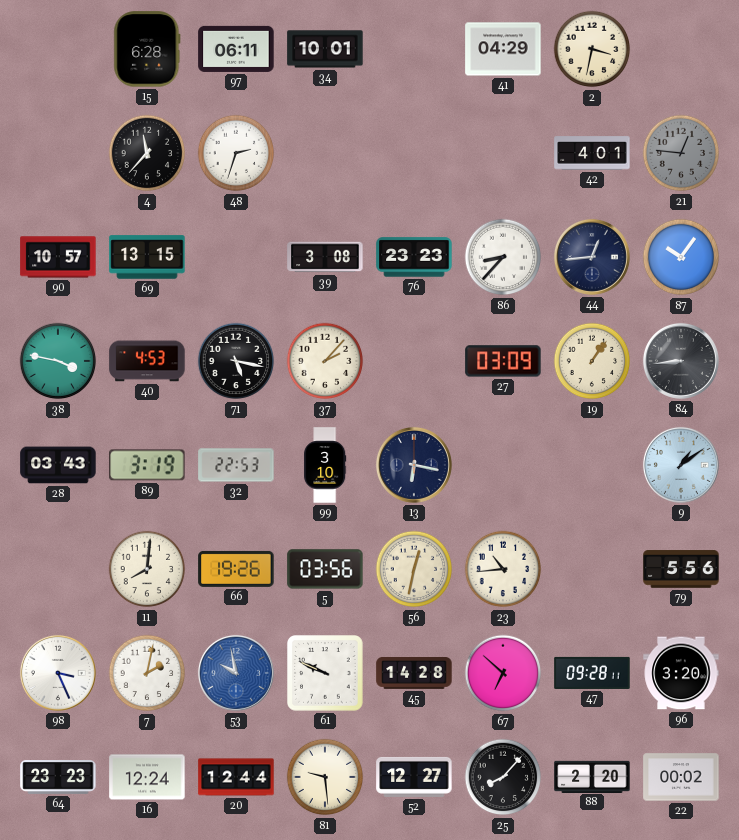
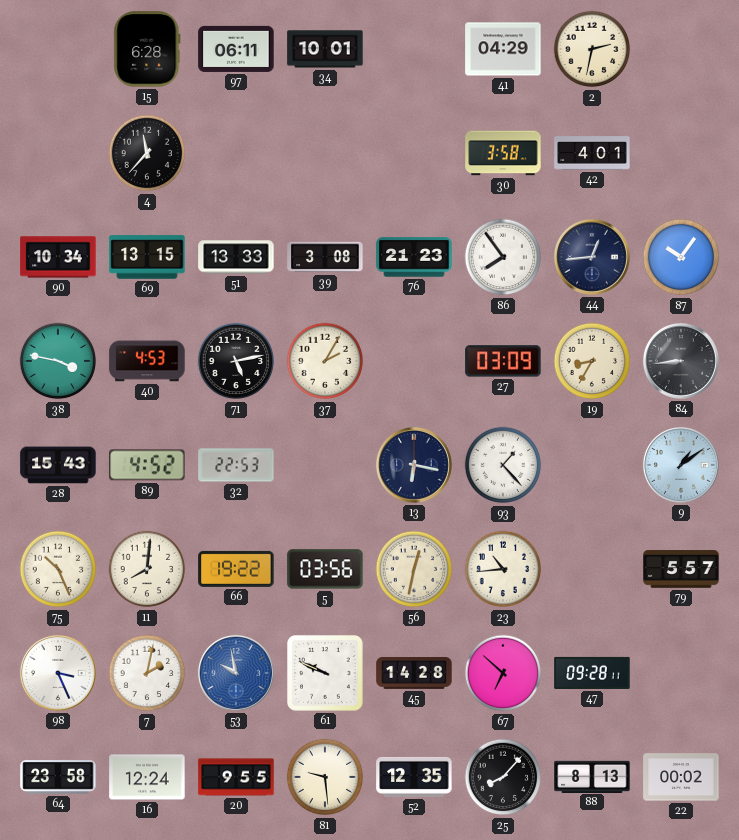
2: 3:32 -> 2:32 (592, 49)
48: 2:33 -> none (236, 153)
30: none -> 3:58 (503, 153)
21: 12:46 -> none (681, 153)
90: 10:57 -> 10:34 (58, 257)
51: none -> 13:33 (236, 257)
76: 23:23 -> 21:23 (414, 257)
86: 8:37 -> 7:54 (503, 257)
71: 5:17 -> 5:13 (236, 361)
37: 2:07 -> 2:05 (325, 361)
19: 1:06 -> 8:35 (592, 361)
28: 03:43 -> 15:43 (58, 465)
89: 3:19 -> 4:52 (147, 465)
99: 3:10 -> none (325, 465)
93: none -> 1:23 (503, 465)
75: none -> 10:26 (58, 569)
66: 19:26 -> 19:22 (236, 569)
79: 5:56 -> 5:57 (681, 569)
96: 3:20 -> none (681, 673)
64: 23:23 -> 23:58 (58, 778)
20: 12:44 -> 9:55 (236, 777)
52: 12:27 -> 12:35 (414, 777)
88: 2:20 -> 8:13 (592, 776)
